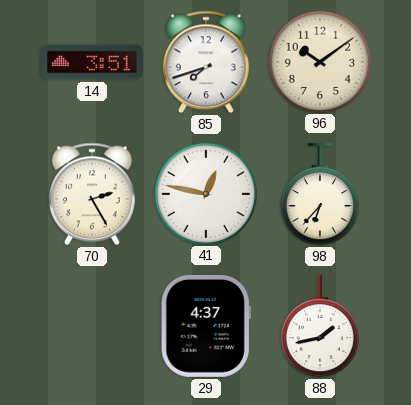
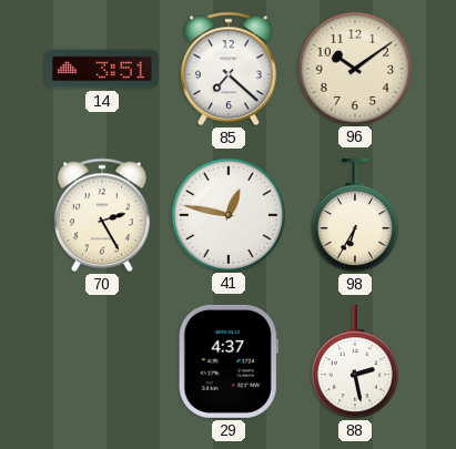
85: 7:42 -> 7:22 (229, 69)
98: 6:37 -> 6:35 (355, 215)
88: 1:43 -> 2:28 (355, 361)
